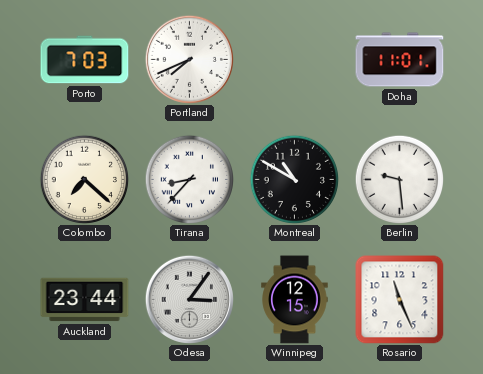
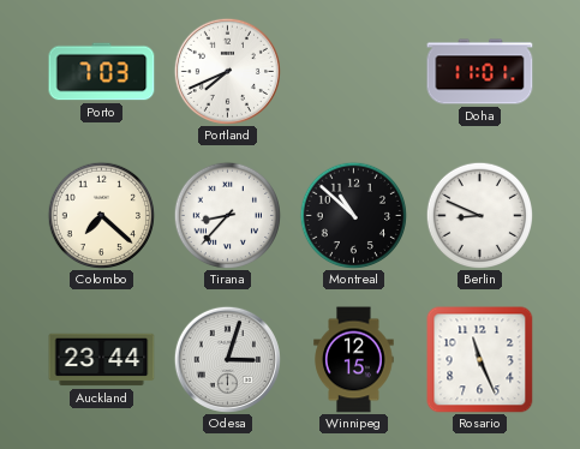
Montreal: 10:50 -> 10:52 (353, 215)
Berlin: 9:29 -> 8:49 (479, 215)
Odesa: 3:06 -> 3:03 (227, 359)
